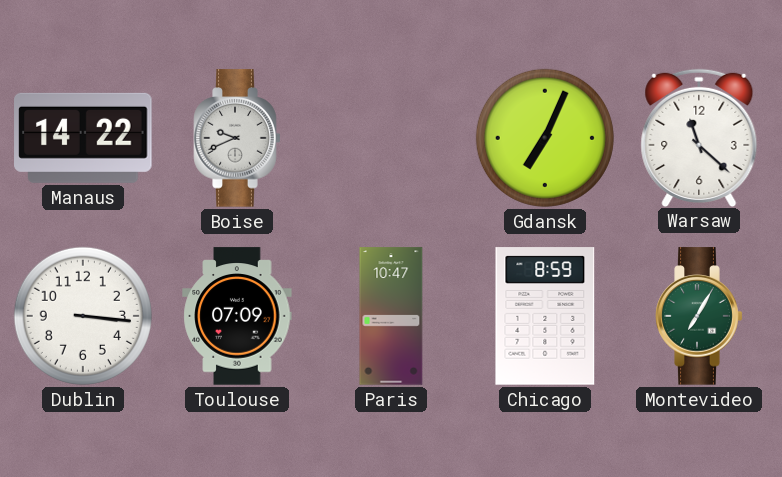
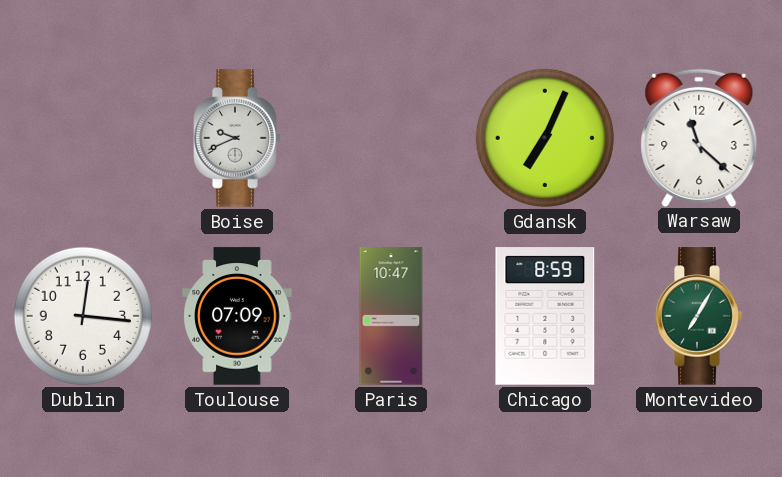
Manaus: 14:22 -> none (83, 138)
Dublin: 3:16 -> 12:16 (83, 316)
